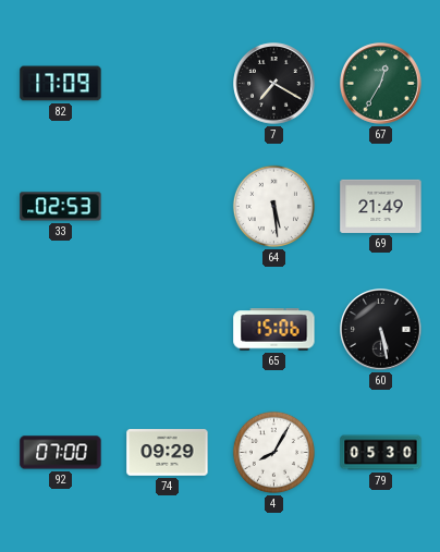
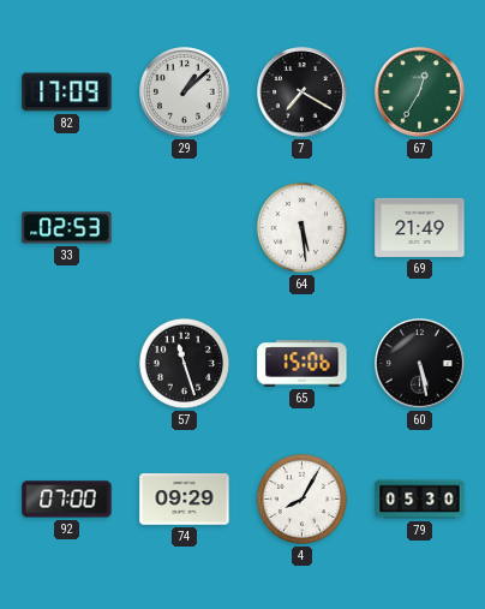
29: none -> 1:08 (185, 92)
57: none -> 11:27 (184, 363)
